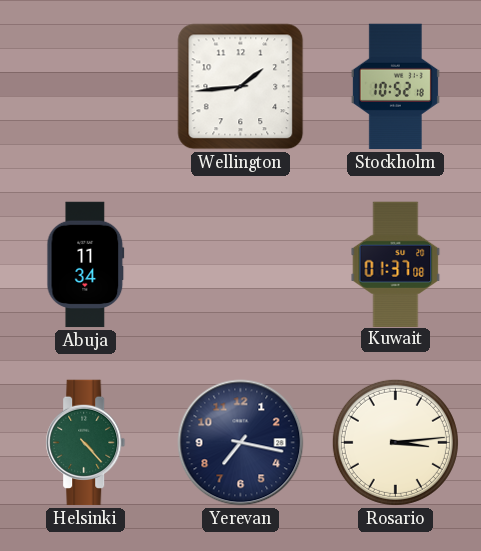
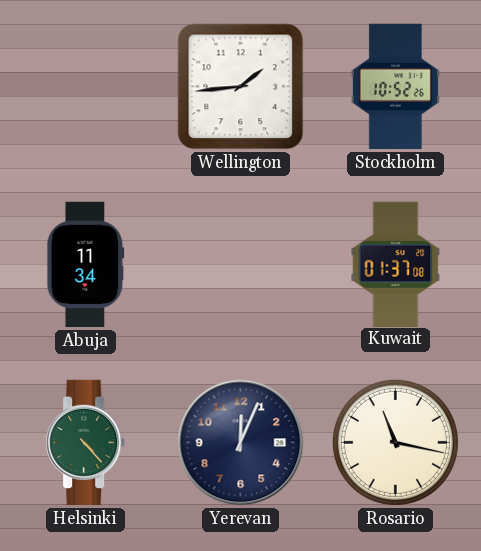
Stockholm: 10:52:18 -> 10:52:26 (395, 87)
Yerevan: 7:17 -> 12:04 (241, 443)
Rosario: 3:14 -> 11:17 (395, 442)
